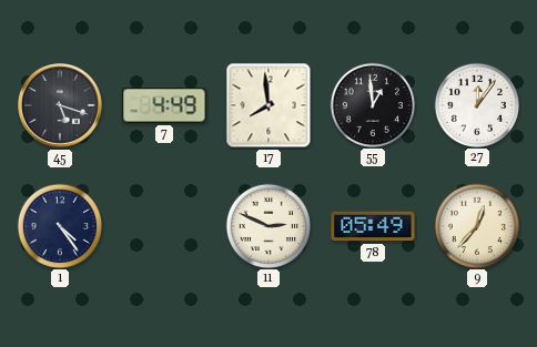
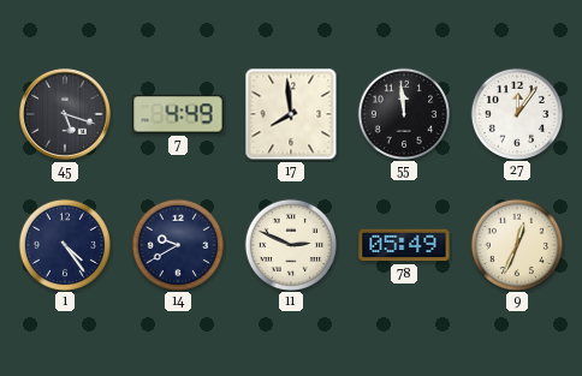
55: 12:59 -> 11:59 (403, 113)
14: none -> 9:40 (177, 244)
9: 12:37 -> 12:34 (516, 244)
